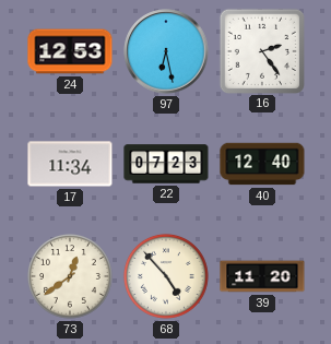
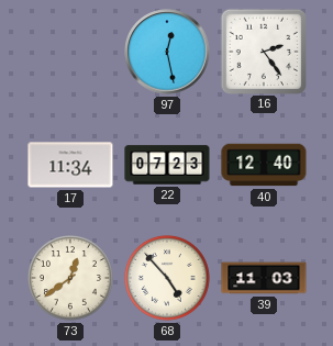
24: 12:53 -> none (70, 51)
97: 6:28 -> 12:28 (167, 52)
39: 11:20 -> 11:03 (264, 278)
